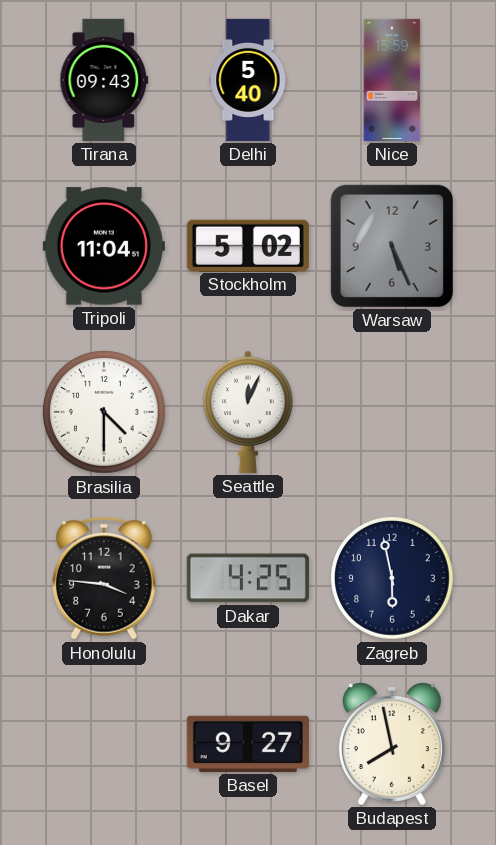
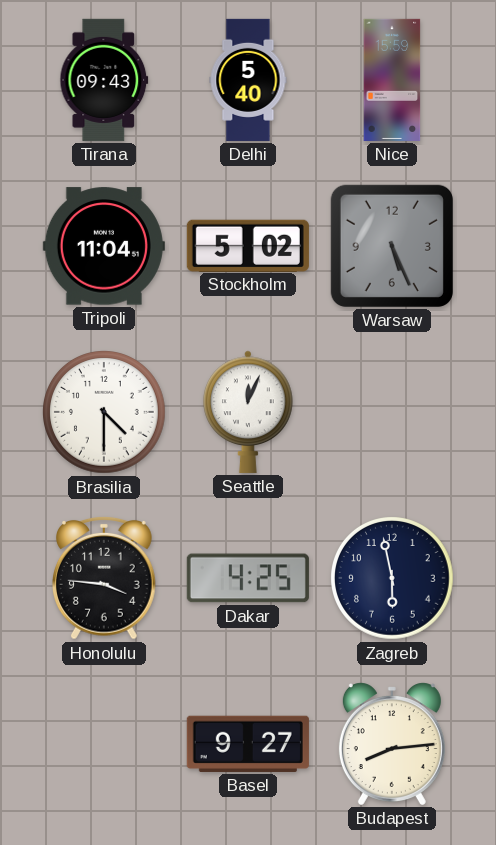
Budapest: 7:58 -> 8:14 (392, 744)
